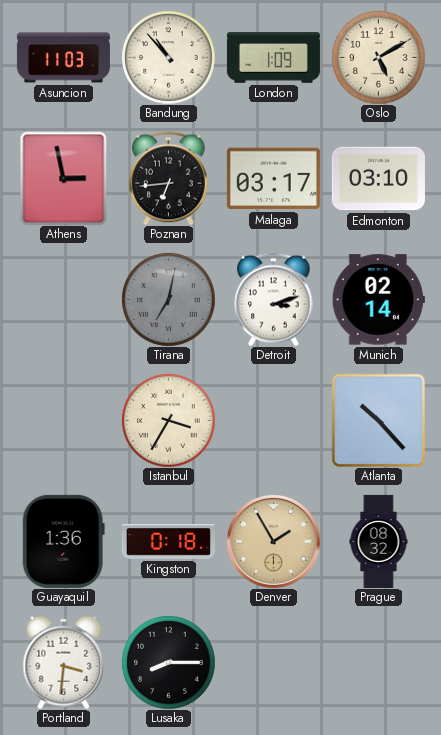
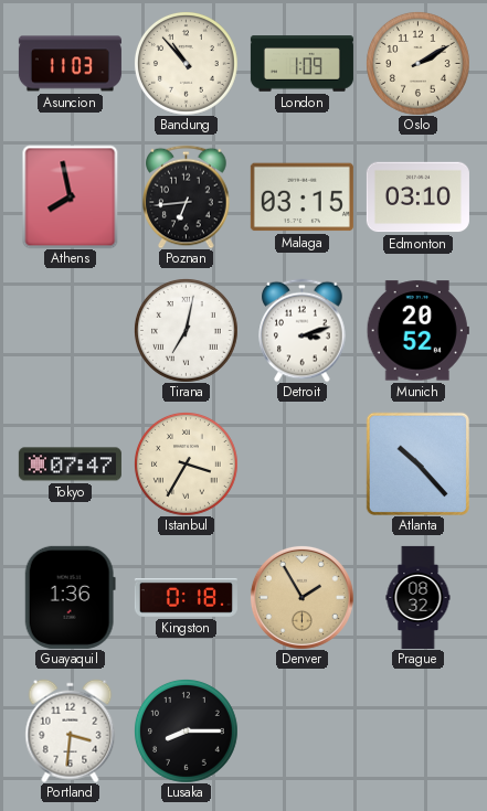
Oslo: 5:10 -> 2:10 (417, 63)
Athens: 2:58 -> 7:58 (71, 196)
Malaga: 03:17 -> 03:15 (301, 198)
Tirana dial: grey -> white (186, 330)
Munich: 02:14 -> 20:52 (417, 331)
Tokyo: none -> 07:47 (70, 465)
